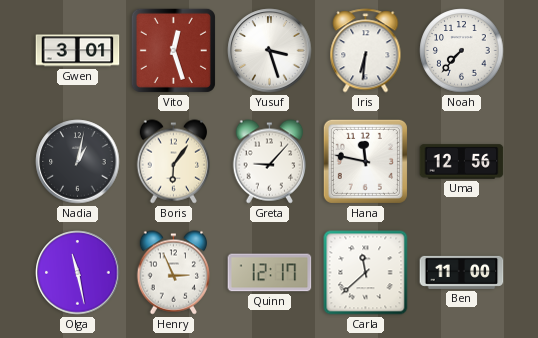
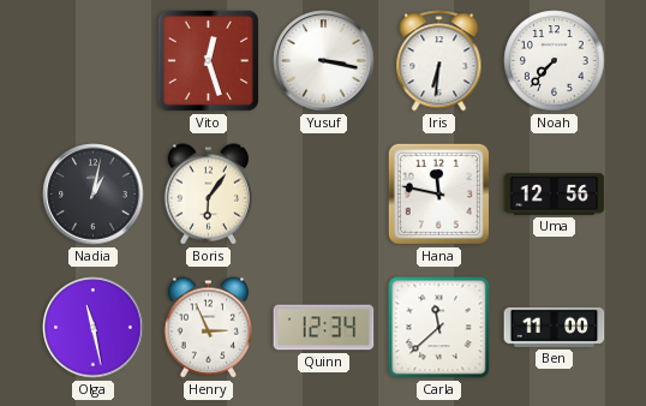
Gwen: 3:01 -> none (78, 51)
Yusuf: 3:27 -> 3:17 (324, 61)
Greta: 9:07 -> none (269, 162)
Quinn: 12:17 -> 12:34 (324, 328)
